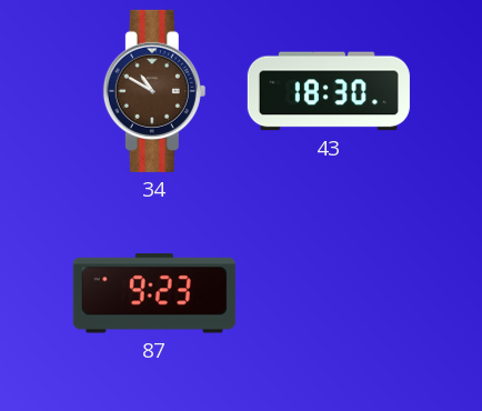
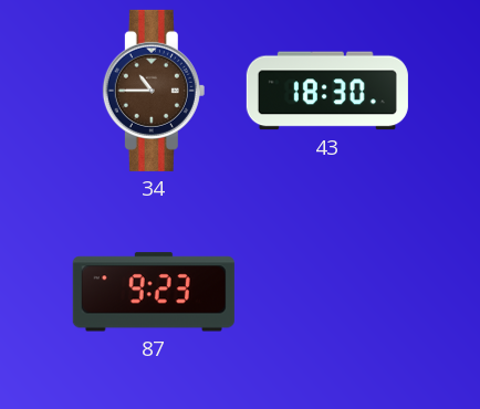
34: 10:50 -> 10:45 (154, 91)
